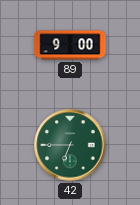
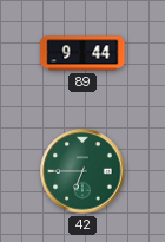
89: 9:00 -> 9:44 (82, 53)
